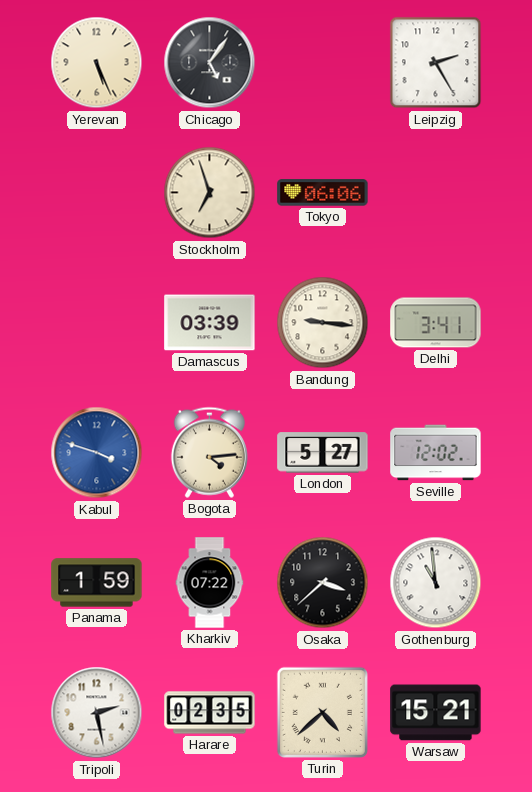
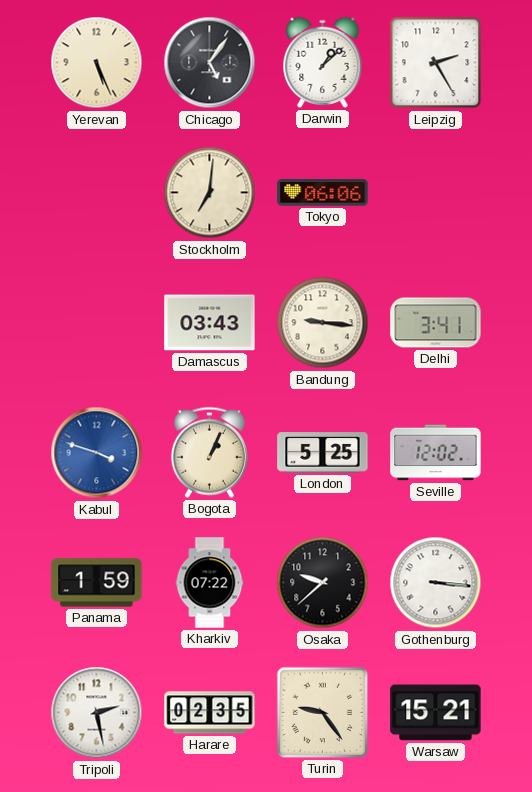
Darwin: none -> 1:08 (323, 62)
Stockholm: 6:57 -> 7:01 (210, 193)
Damascus: 03:39 -> 03:43 (210, 323)
Bogota: 4:14 -> 1:04 (209, 452)
London: 5:27 -> 5:25 (323, 453)
Osaka: 3:38 -> 9:38 (323, 583)
Gothenburg: 10:59 -> 3:16 (436, 583)
Turin: 4:38 -> 9:24 (322, 712)
